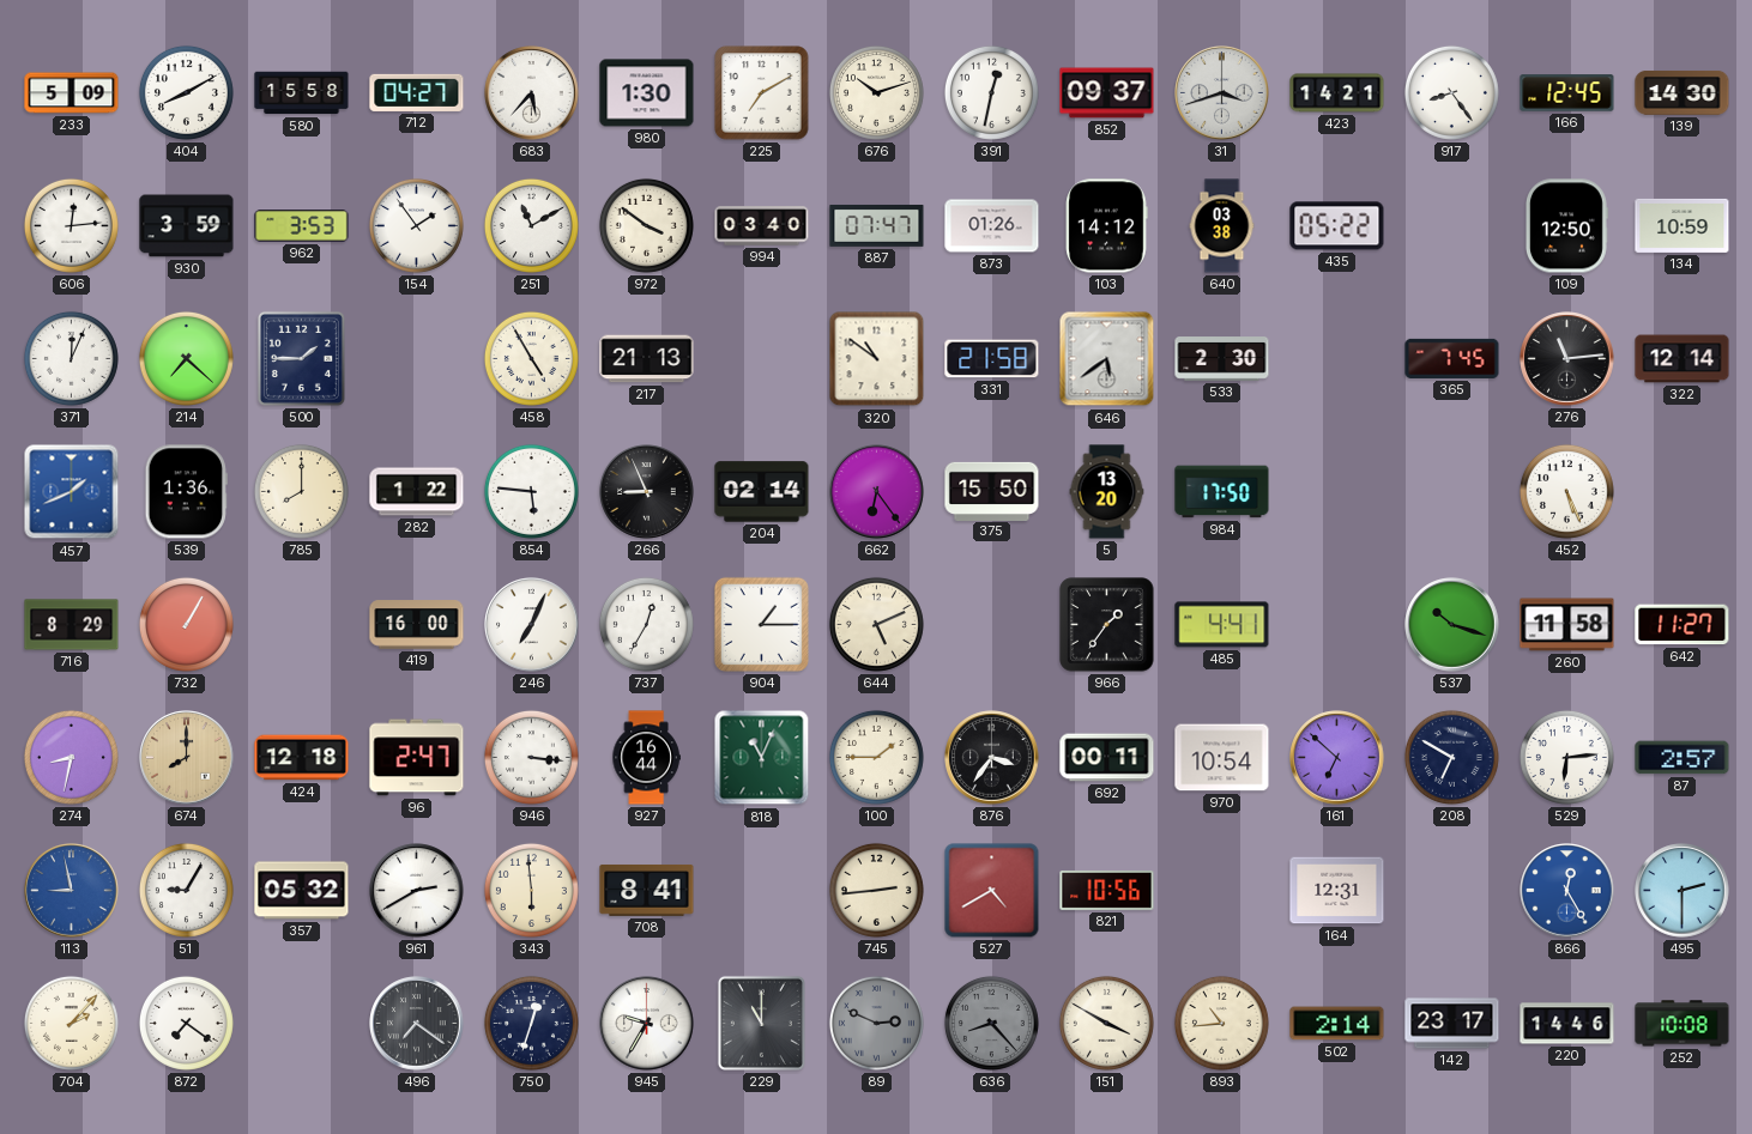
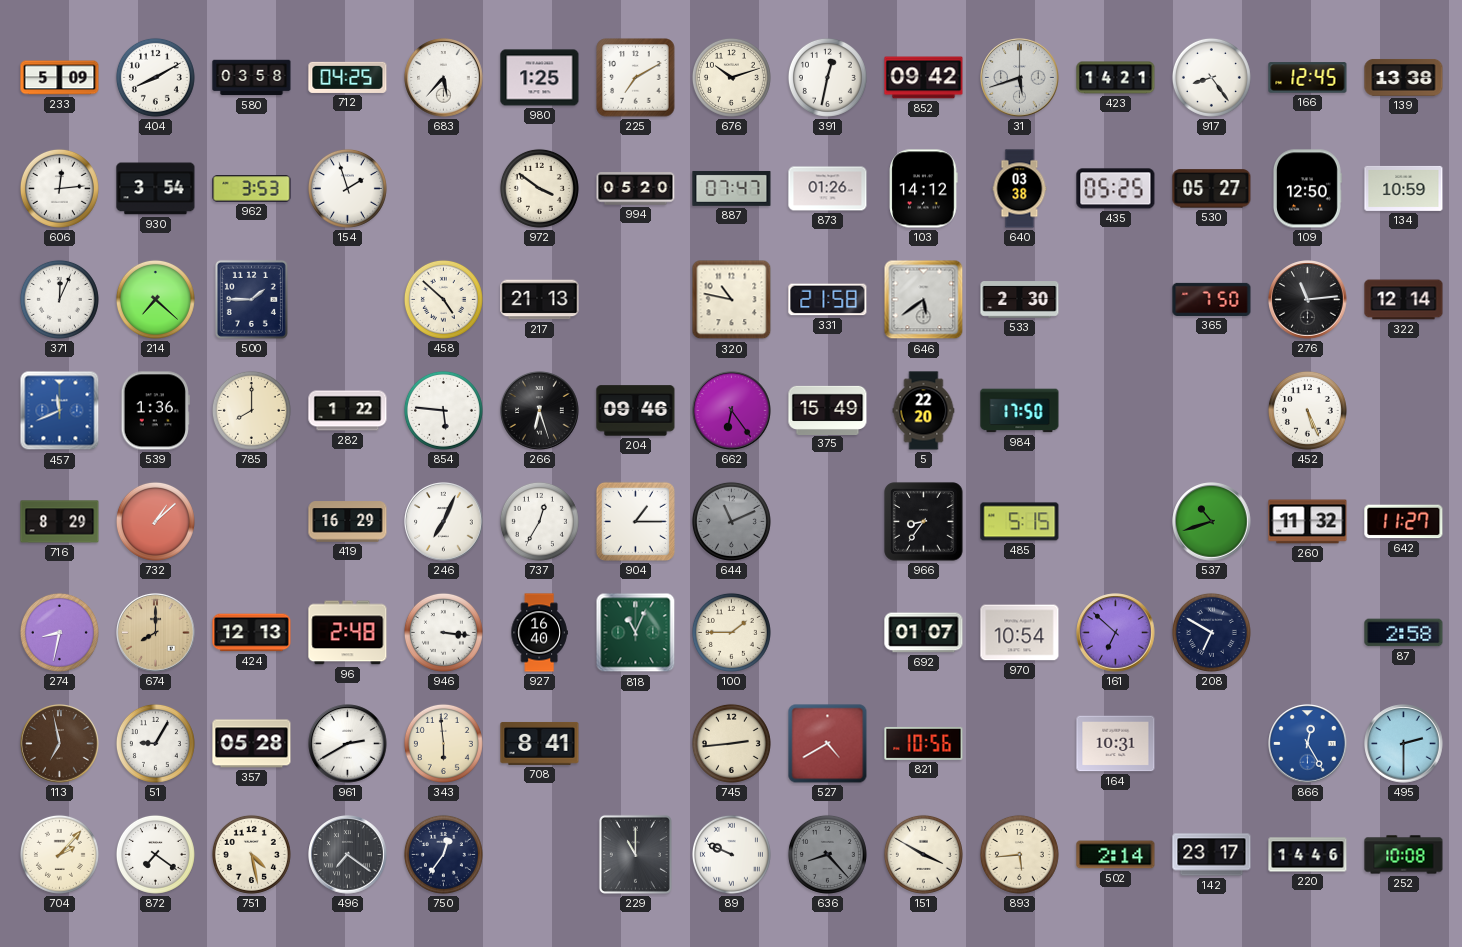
580: 15:58 -> 03:58 (252, 78)
712: 04:27 -> 04:25 (348, 77)
980: 1:30 -> 1:25 (540, 78)
852: 09:37 -> 09:42 (924, 78)
31: 3:42 -> 5:42 (1020, 78)
139: 14:30 -> 13:38 (1404, 78)
930: 3:59 -> 3:54 (156, 189)
154: 1:54 -> 1:57 (347, 188)
251: 11:10 -> none (531, 225)
994: 03:40 -> 05:20 (636, 189)
435: 05:22 -> 05:25 (1116, 189)
530: none -> 05:27 (1212, 189)
458: 4:55 -> 4:52 (443, 299)
320: 10:51 -> 10:47 (732, 300)
365: 7:45 -> 7:50 (1212, 299)
457: 1:41 -> 11:41 (60, 411)
266: 8:56 -> 6:27 (540, 411)
204: 02:14 -> 09:46 (636, 411)
375: 15:50 -> 15:49 (828, 410)
5: 13:20 -> 22:20 (924, 411)
732: 1:05 -> 1:08 (155, 521)
419: 16:00 -> 16:29 (348, 522)
644: 5:11 -> 11:11 (731, 521)
644 dial: cream -> grey (731, 521)
966: 1:36 -> 8:36 (924, 522)
485: 4:41 -> 5:15 (1020, 522)
537: 10:18 -> 10:42 (1212, 522)
260: 11:58 -> 11:32 (1308, 522)
424: 12:18 -> 12:13 (252, 633)
96: 2:47 -> 2:48 (348, 633)
927: 16:44 -> 16:40 (539, 633)
876: 3:36 -> none (992, 758)
692: 00:11 -> 01:07 (924, 633)
529: 6:14 -> none (1566, 757)
87: 2:57 -> 2:58 (1404, 633)
113: 8:58 -> 6:58 (60, 744)
113 dial: blue -> brown (60, 744)
357: 05:32 -> 05:28 (252, 744)
164: 12:31 -> 10:31 (1116, 744)
751: none -> 4:28 (251, 854)
750: 12:33 -> 12:36 (443, 854)
945: 9:35 -> none (647, 1024)
89: 2:49 -> 9:49 (731, 854)
89 dial: grey -> white (731, 854)
893: 10:44 -> 5:44 (1019, 854)
